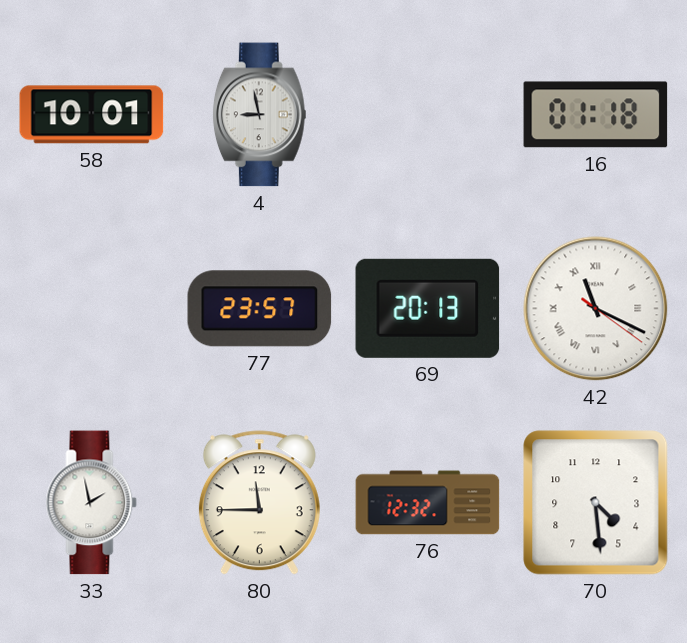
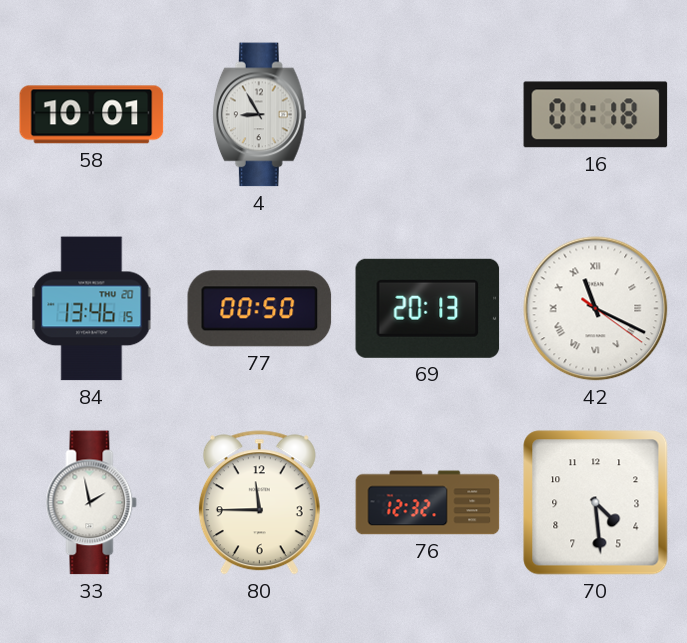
4: 8:58 -> 8:55 (259, 115)
84: none -> 13:46 (92, 309)
77: 23:57 -> 00:50 (260, 309)
